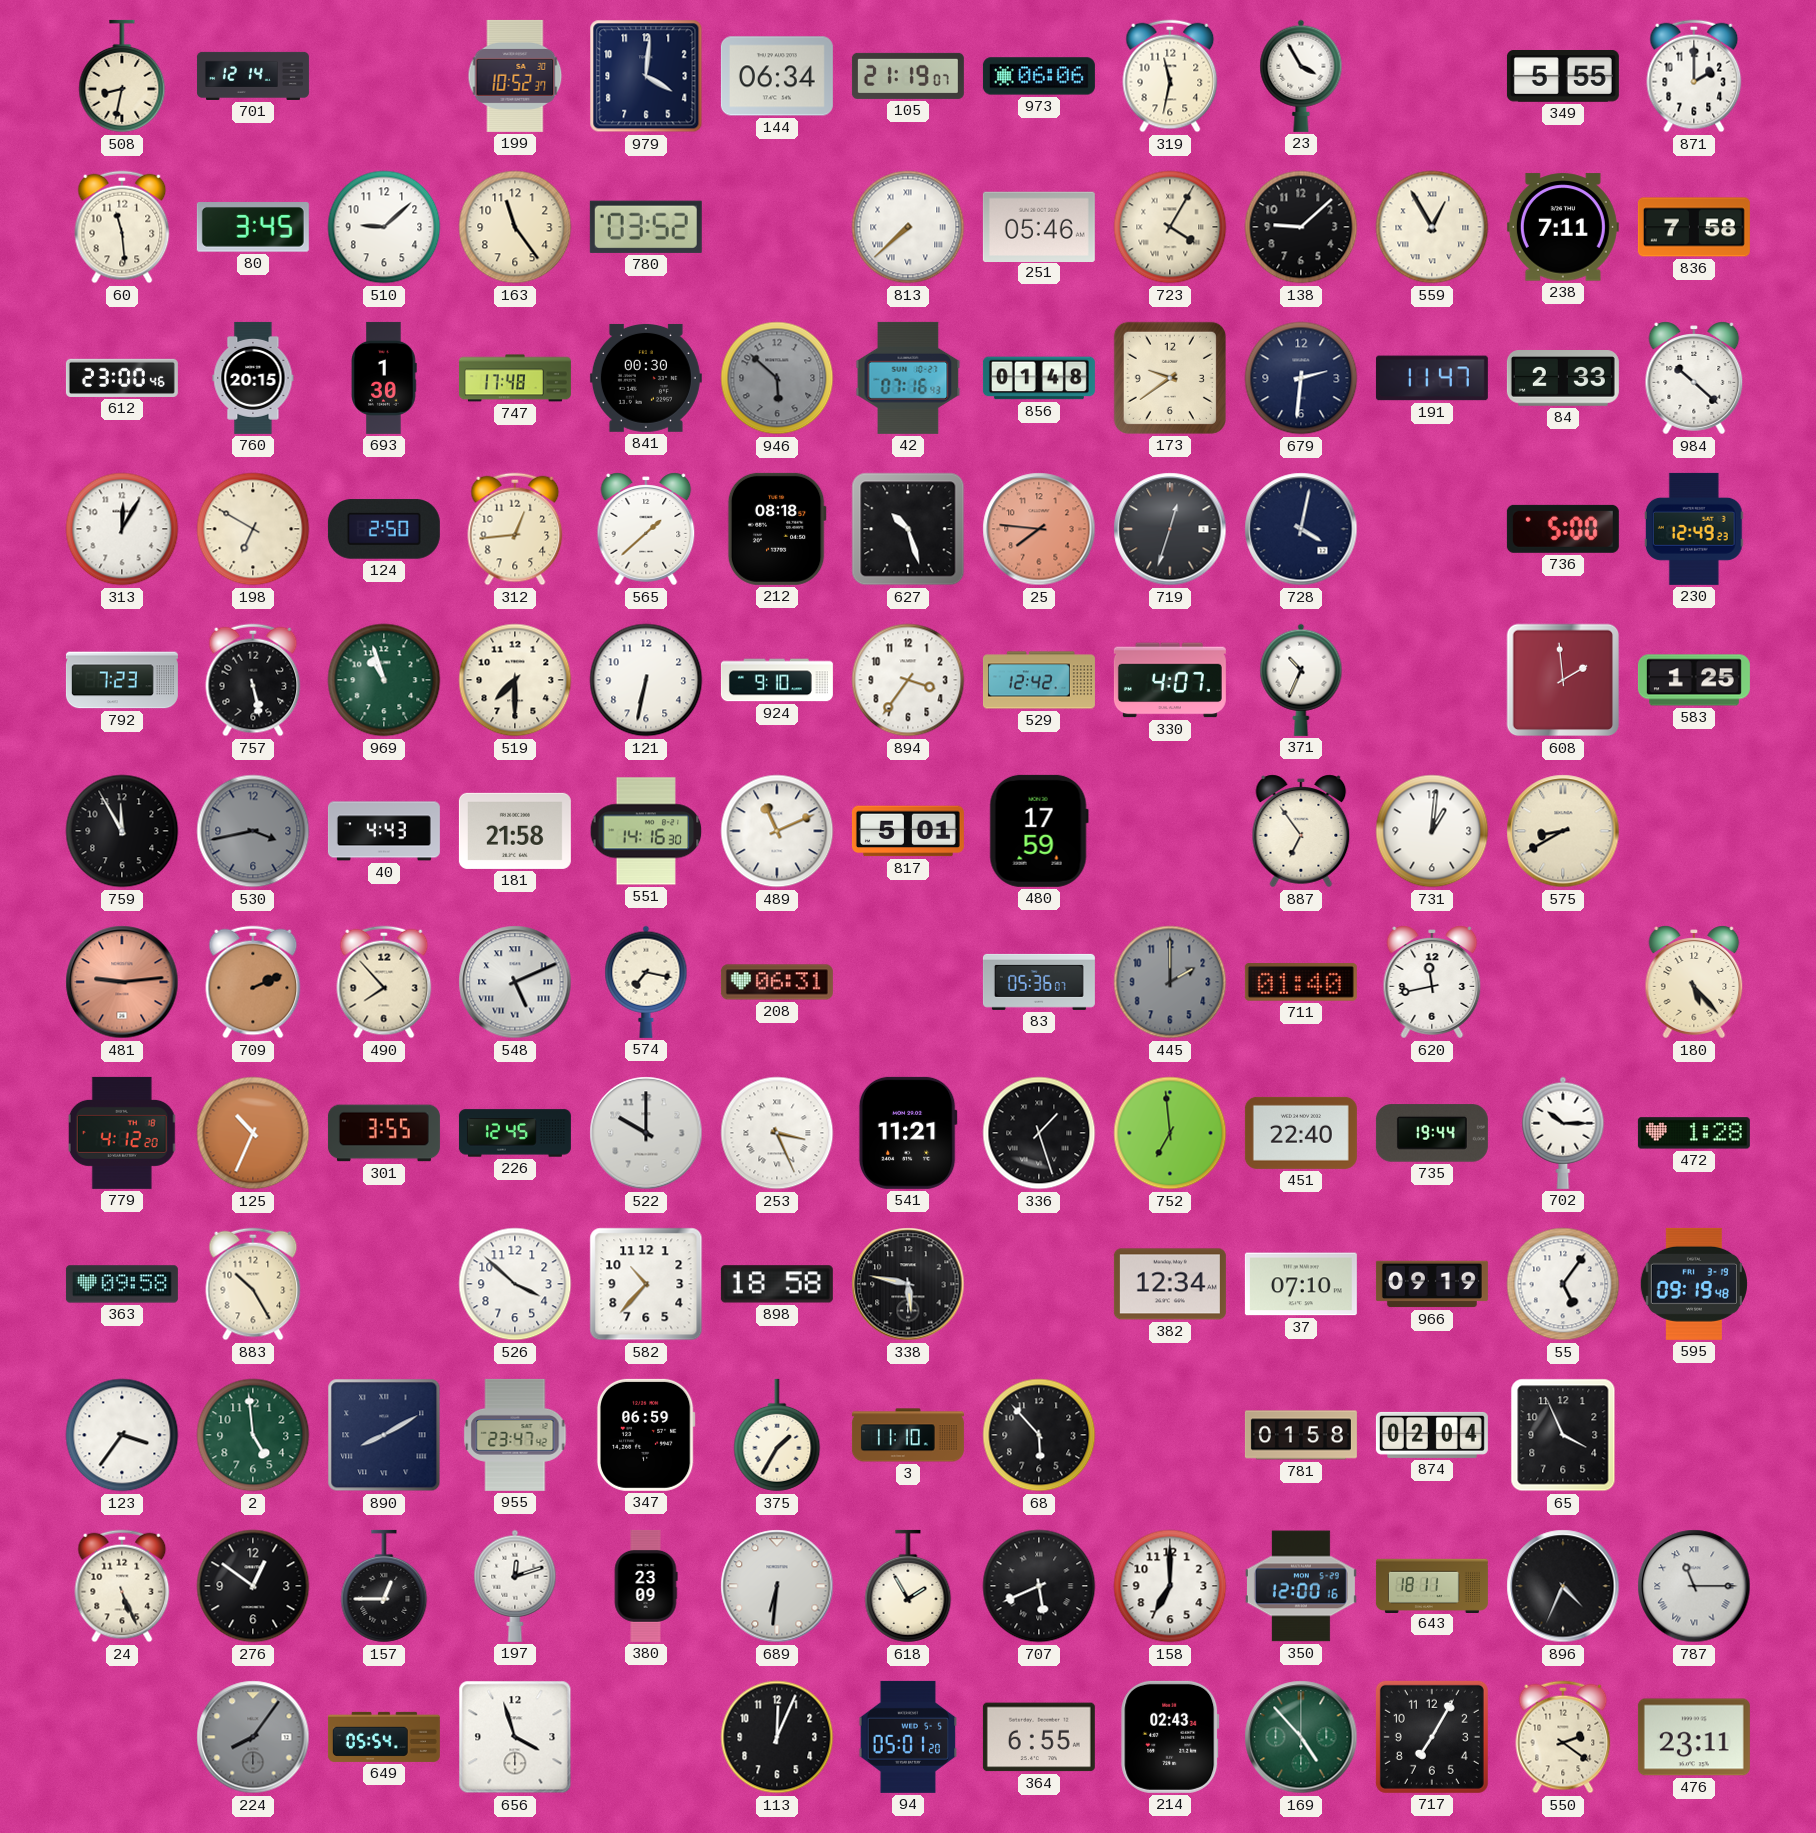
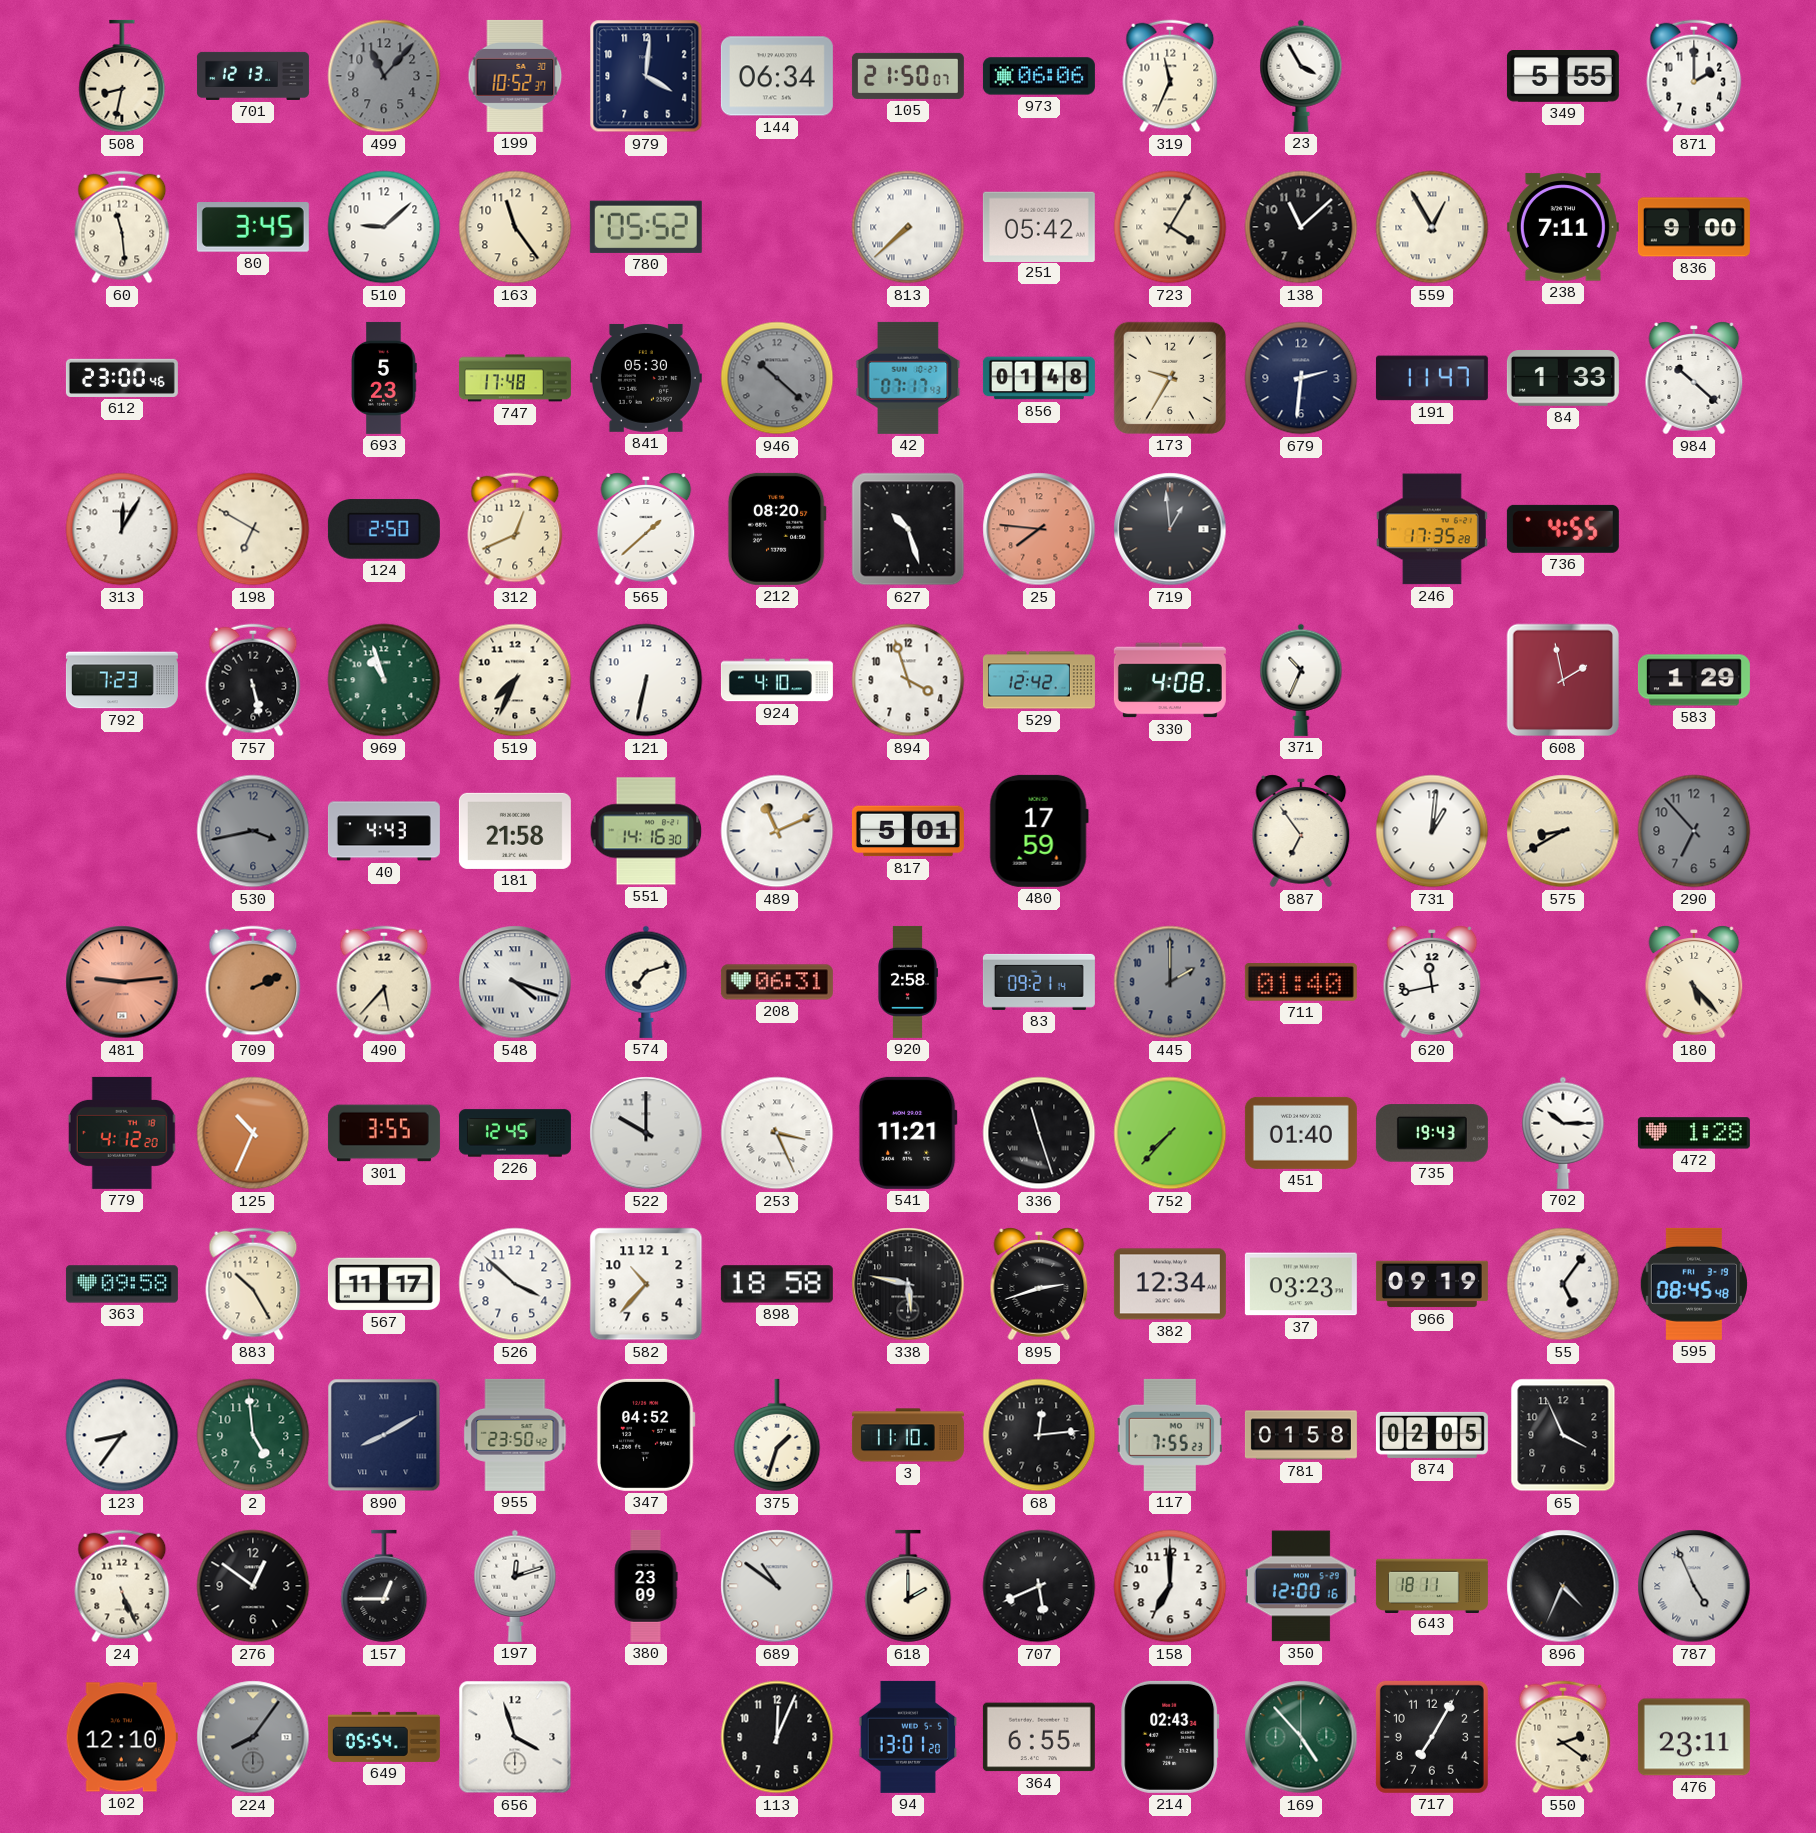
701: 12:14 -> 12:13 (253, 76)
499: none -> 11:07 (384, 76)
105: 21:19 -> 21:50 (908, 76)
319: 11:32 -> 11:34 (1170, 76)
780: 03:52 -> 05:52 (646, 227)
251: 05:46 -> 05:42 (1039, 226)
138: 9:08 -> 11:08 (1301, 227)
836: 7:58 -> 9:00 (1694, 227)
760: 20:15 -> none (253, 378)
693: 1:30 -> 5:23 (384, 378)
841: 00:30 -> 05:30 (646, 378)
946: 5:52 -> 10:22 (777, 378)
42: 07:16 -> 07:17 (908, 378)
173: 9:39 -> 9:35 (1170, 378)
84: 2:33 -> 1:33 (1563, 378)
312: 12:44 -> 12:41 (515, 529)
212: 08:18 -> 08:20 (777, 529)
719: 12:33 -> 12:59 (1170, 529)
728: 4:02 -> none (1301, 529)
246: none -> 17:35 (1432, 529)
736: 5:00 -> 4:55 (1563, 529)
230: 12:49 -> none (1694, 529)
519: 7:30 -> 7:34 (515, 680)
924: 9:10 -> 4:10 (777, 680)
894: 3:36 -> 3:57 (908, 680)
330: 4:07 -> 4:08 (1170, 680)
608: 1:59 -> 1:58 (1563, 680)
583: 1:25 -> 1:29 (1694, 680)
759: 11:55 -> none (122, 831)
290: none -> 6:53 (1694, 831)
490: 7:53 -> 5:37 (384, 982)
548: 5:11 -> 4:18 (515, 982)
574: 7:17 -> 7:12 (646, 982)
920: none -> 2:58 (908, 982)
83: 05:36 -> 09:21 (1039, 982)
336: 1:27 -> 11:27 (1039, 1133)
752: 6:59 -> 7:37 (1170, 1133)
451: 22:40 -> 01:40 (1301, 1133)
735: 19:44 -> 19:43 (1432, 1133)
567: none -> 11:17 (384, 1284)
895: none -> 2:42 (1039, 1284)
37: 07:10 -> 03:23 (1301, 1284)
595: 09:19 -> 08:45 (1694, 1284)
123: 3:36 -> 8:36 (122, 1435)
955: 23:47 -> 23:50 (515, 1435)
347: 06:59 -> 04:52 (646, 1435)
375: 1:35 -> 1:33 (777, 1435)
68: 5:53 -> 12:14 (1039, 1435)
117: none -> 7:55 (1170, 1435)
874: 02:04 -> 02:05 (1432, 1435)
689: 6:31 -> 10:51 (777, 1586)
618: 1:55 -> 2:00 (908, 1586)
787: 11:15 -> 4:56 (1694, 1586)
102: none -> 12:10 (122, 1737)
94: 05:01 -> 13:01 (908, 1737)
